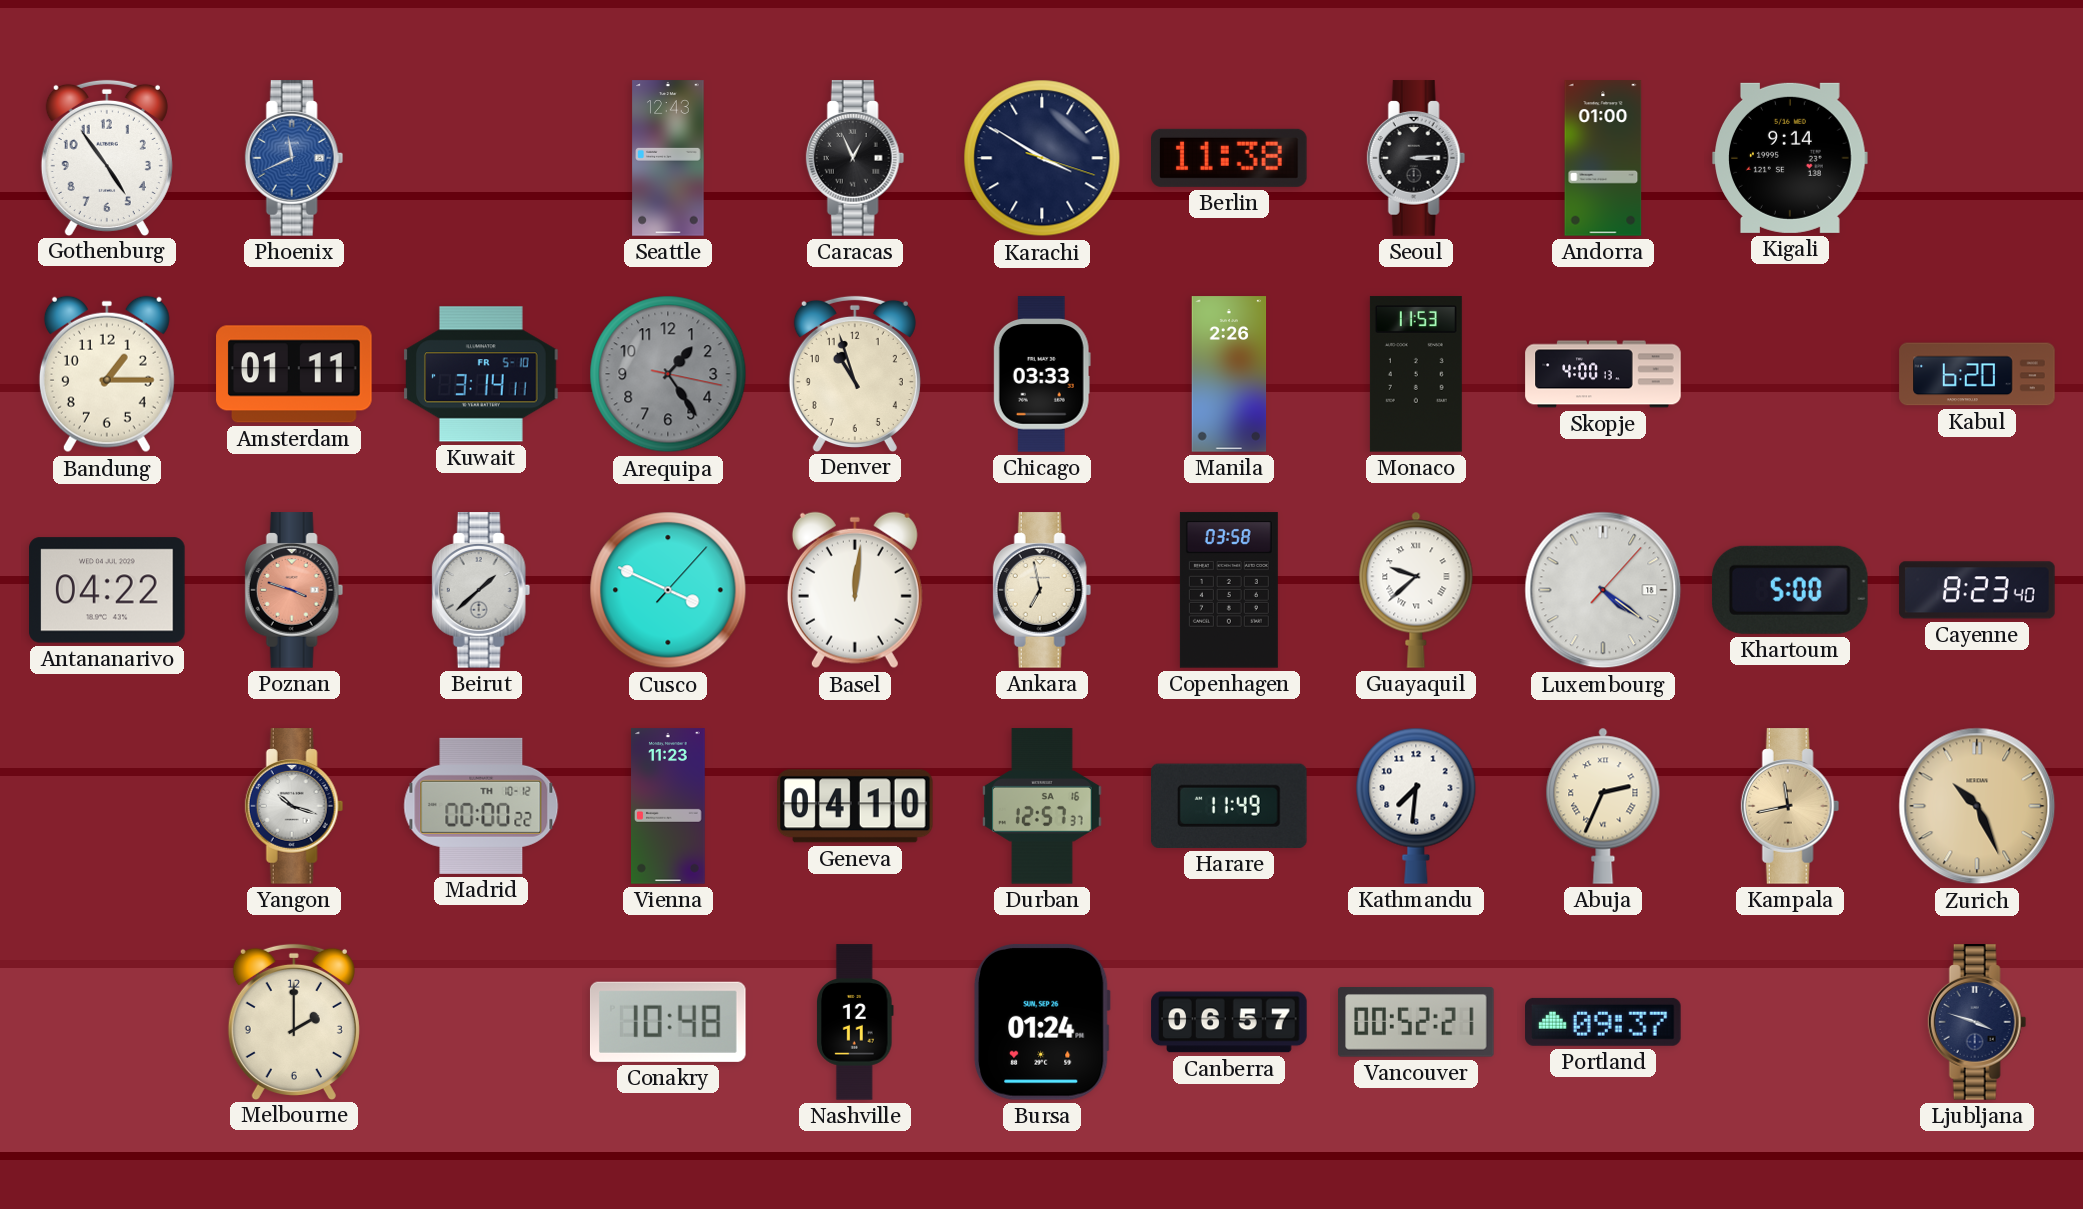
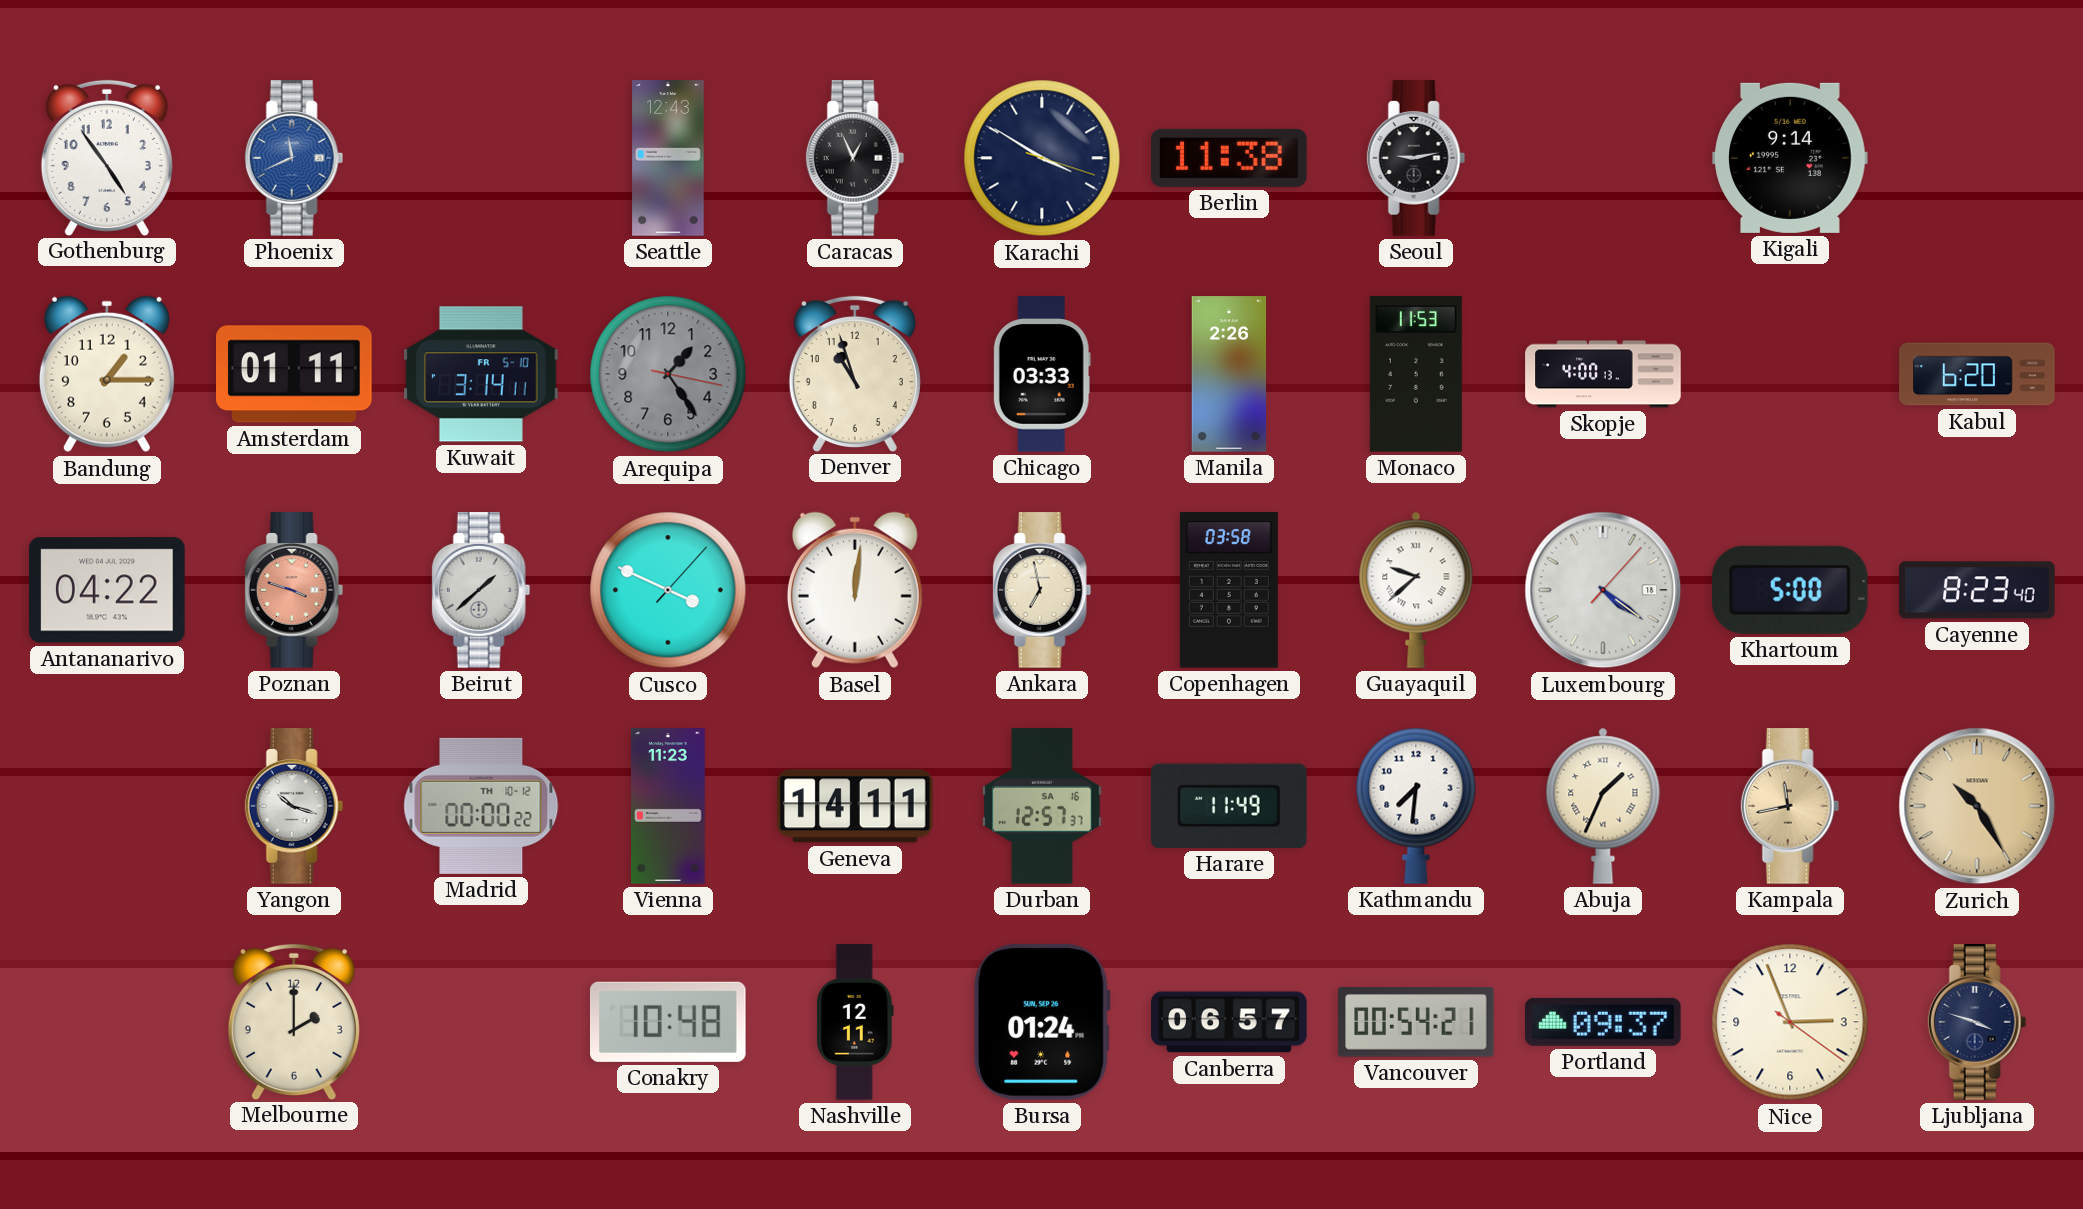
Seoul: 3:14 -> 9:13 (1416, 158)
Andorra: 01:00 -> none (1603, 158)
Geneva: 04:10 -> 14:11 (856, 806)
Abuja: 2:34 -> 1:34 (1603, 806)
Zurich: 10:26 -> 10:25 (1977, 806)
Vancouver: 00:52 -> 00:54 (1416, 1022)
Nice: none -> 2:56 (1790, 1022)
